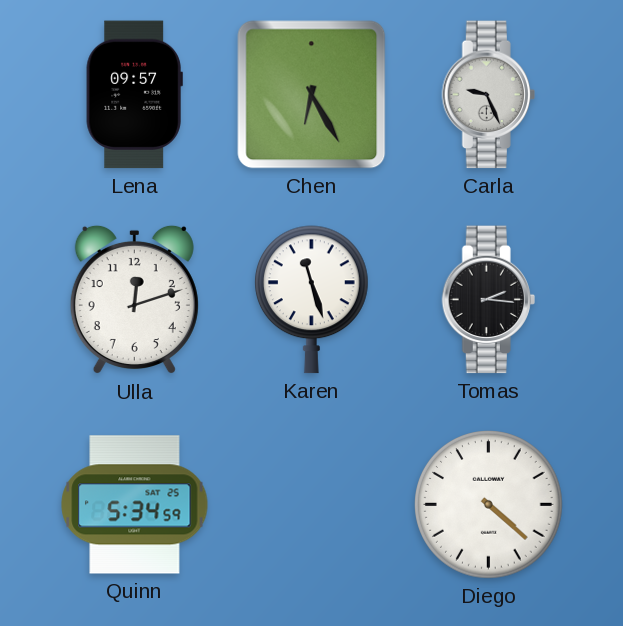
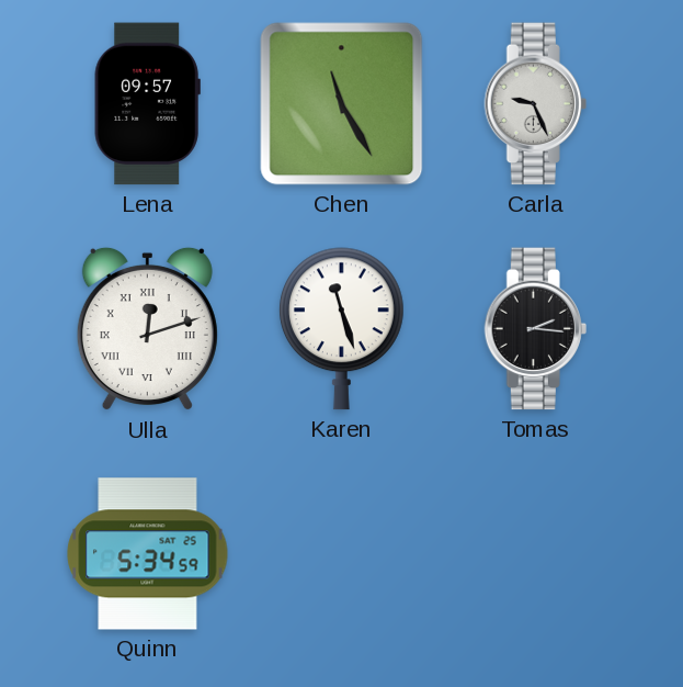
Chen: 6:25 -> 11:25 (342, 104)
Ulla numerals: Arabic -> Roman (147, 329)
Diego: 4:22 -> none (489, 505)
